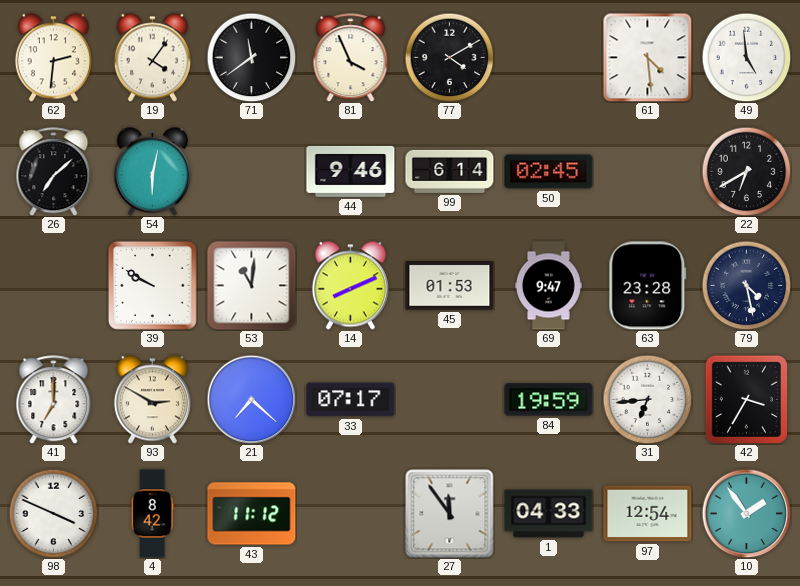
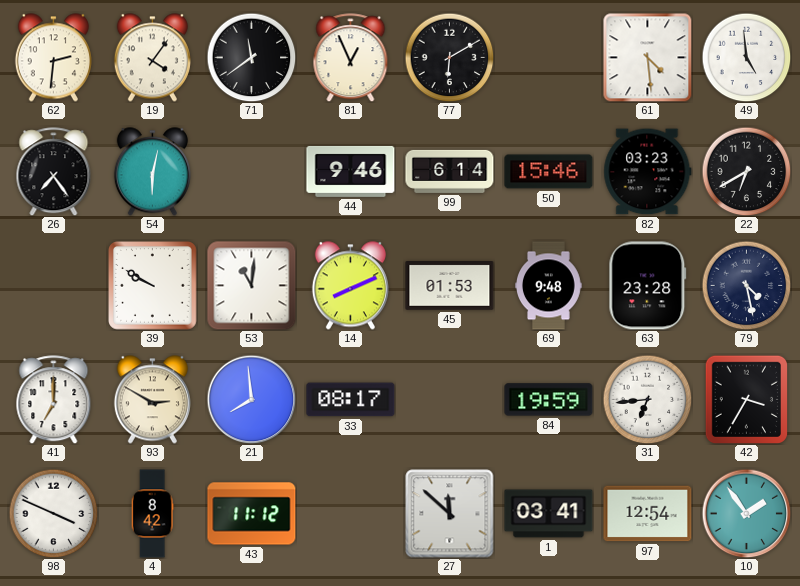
81: 3:56 -> 12:56 (351, 58)
77: 4:10 -> 6:10 (449, 57)
26: 7:08 -> 7:24 (54, 172)
50: 02:45 -> 15:46 (549, 172)
82: none -> 03:23 (648, 172)
69: 9:47 -> 9:48 (549, 286)
21: 7:22 -> 7:59 (251, 399)
33: 07:17 -> 08:17 (351, 400)
27: 11:54 -> 11:52 (450, 514)
1: 04:33 -> 03:41 (549, 514)
